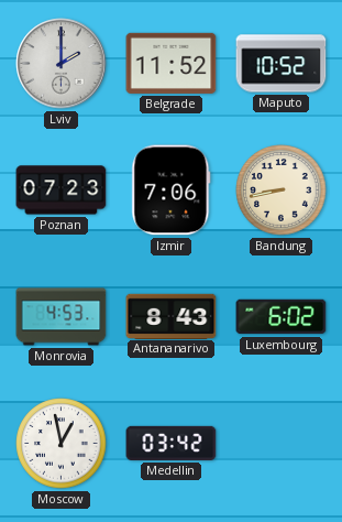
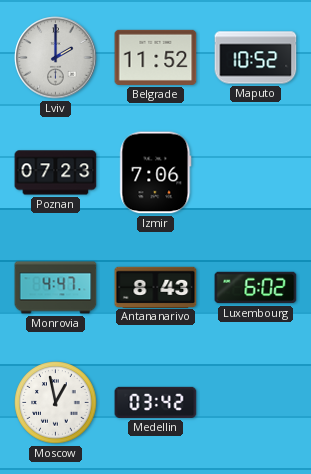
Bandung: 8:43 -> none (282, 191)
Monrovia: 4:53 -> 4:47 (56, 288)
